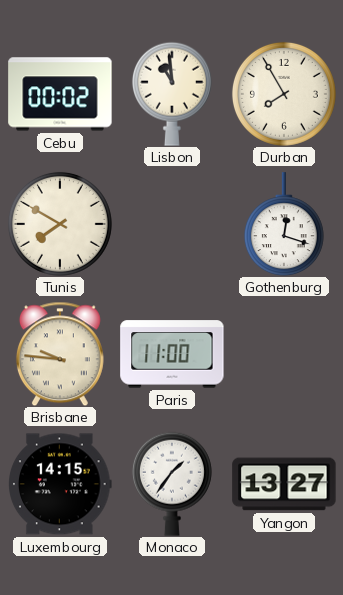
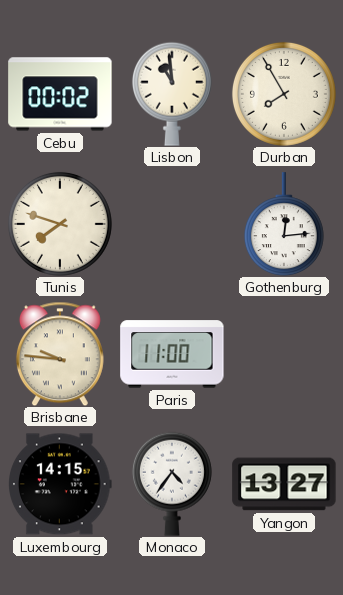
Tunis: 7:50 -> 7:48 (60, 224)
Gothenburg: 12:18 -> 12:14 (284, 224)
Monaco: 1:36 -> 4:36 (172, 484)
